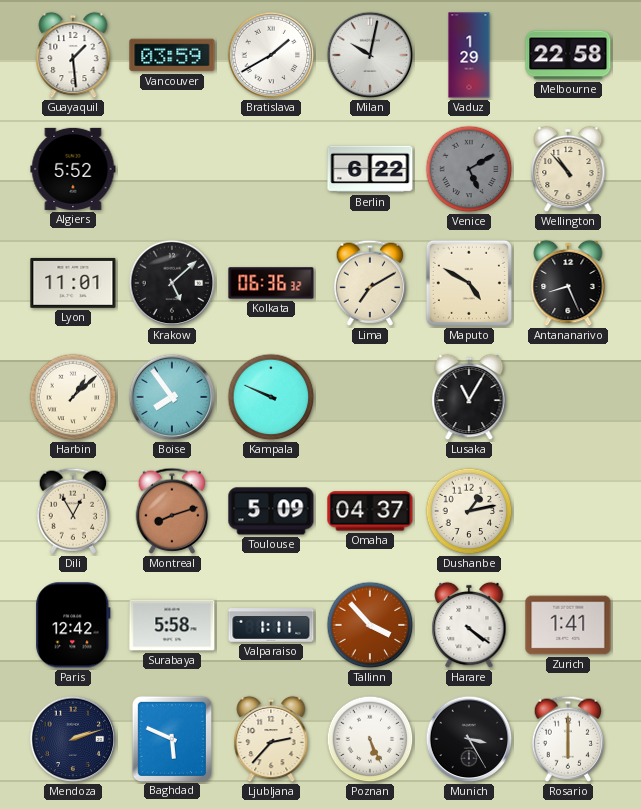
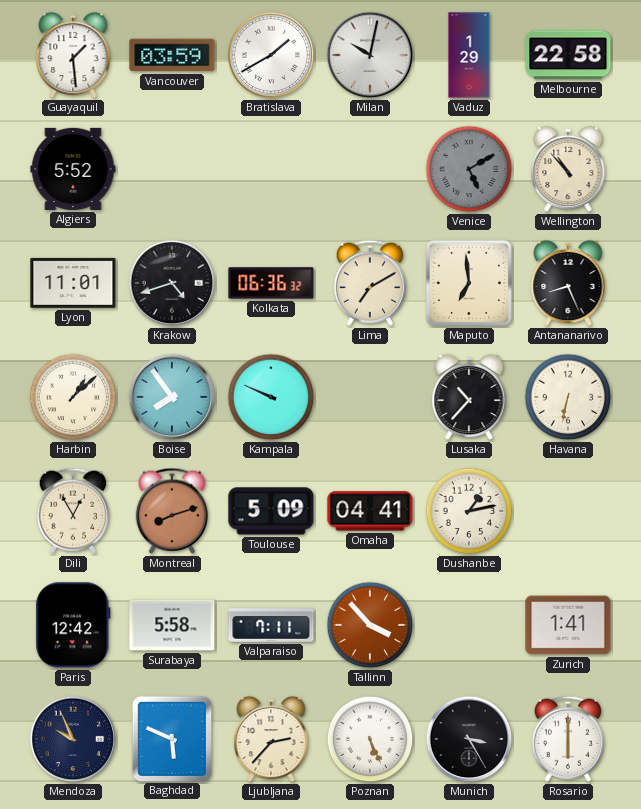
Berlin: 6:22 -> none (370, 169)
Krakow: 5:08 -> 4:42 (172, 283)
Maputo: 4:50 -> 6:59 (469, 283)
Lusaka: 11:05 -> 10:37 (469, 397)
Havana: none -> 6:32 (568, 397)
Omaha: 04:37 -> 04:41 (370, 511)
Valparaiso: 1:11 -> 7:11 (271, 626)
Harare: 4:21 -> none (469, 625)
Mendoza: 2:12 -> 9:56 (73, 739)
